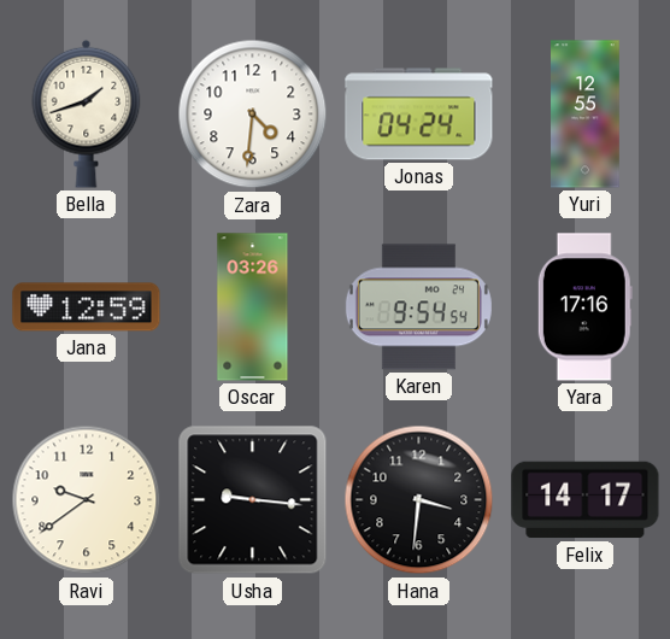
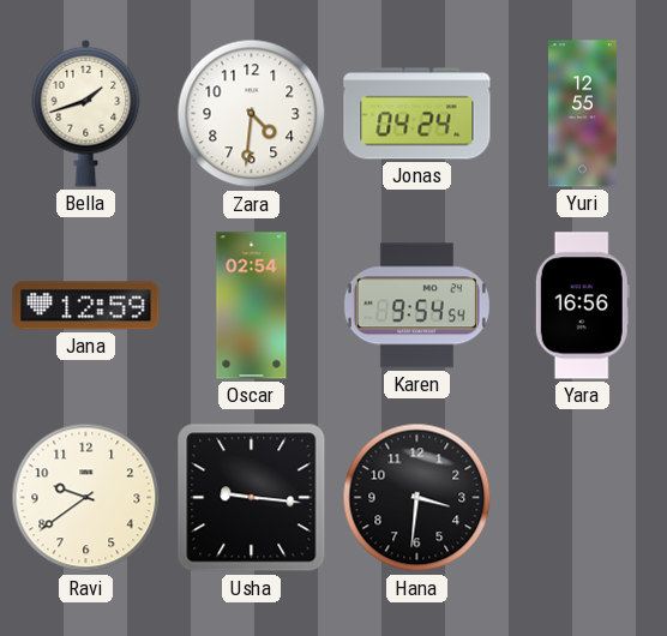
Oscar: 03:26 -> 02:54 (252, 306)
Yara: 17:16 -> 16:56 (582, 306)
Felix: 14:17 -> none (586, 500)
